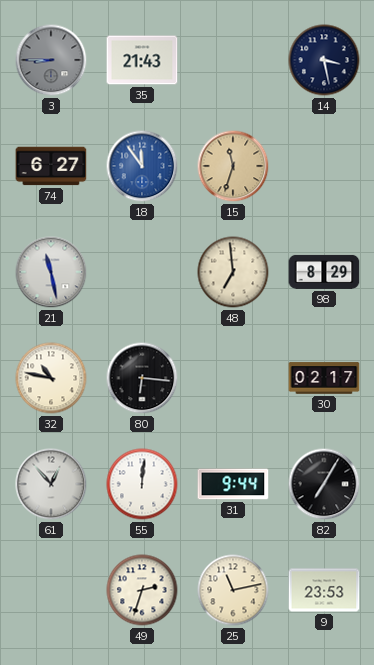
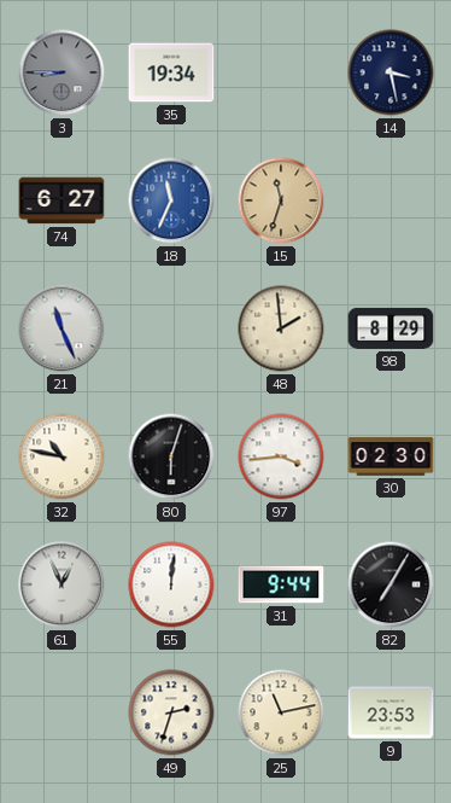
35: 21:43 -> 19:34 (171, 72)
18: 11:54 -> 11:34 (171, 200)
21: 11:28 -> 11:26 (61, 328)
48: 6:59 -> 1:59 (281, 328)
80: 6:16 -> 6:03 (171, 456)
97: none -> 3:44 (281, 456)
30: 02:17 -> 02:30 (391, 456)
61: 12:53 -> 12:56 (61, 584)
